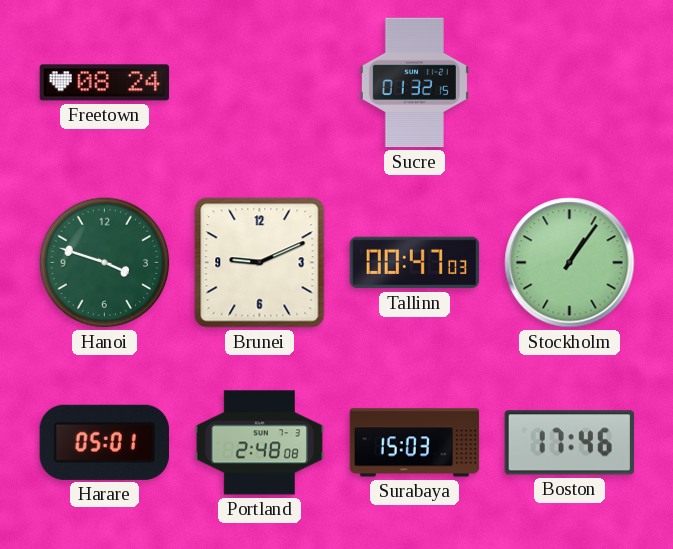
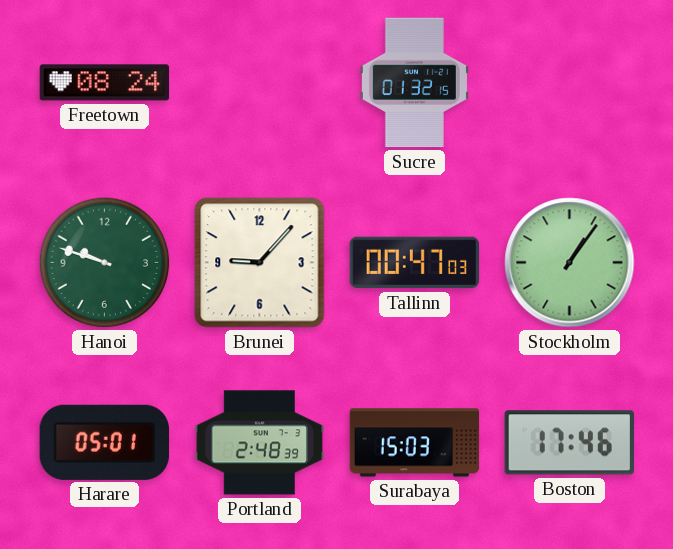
Hanoi: 3:48 -> 9:48 (105, 263)
Brunei: 9:11 -> 9:07 (260, 263)
Portland: 2:48:08 -> 2:48:39 (260, 443)
